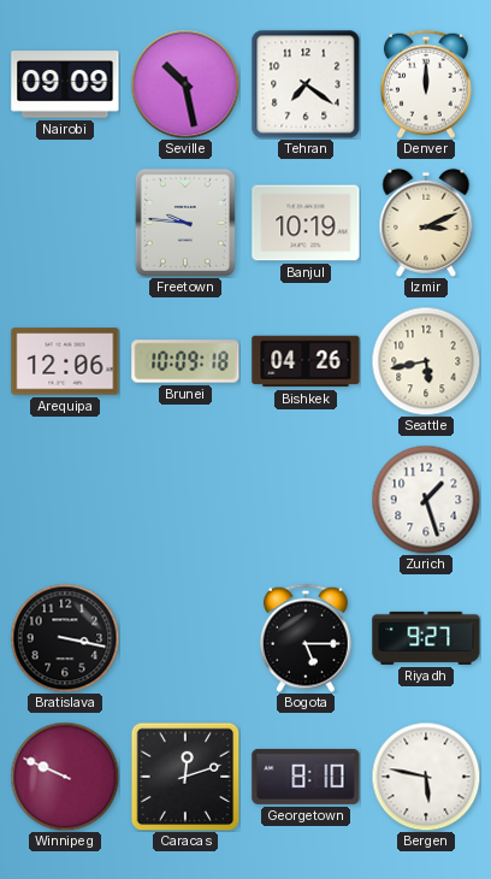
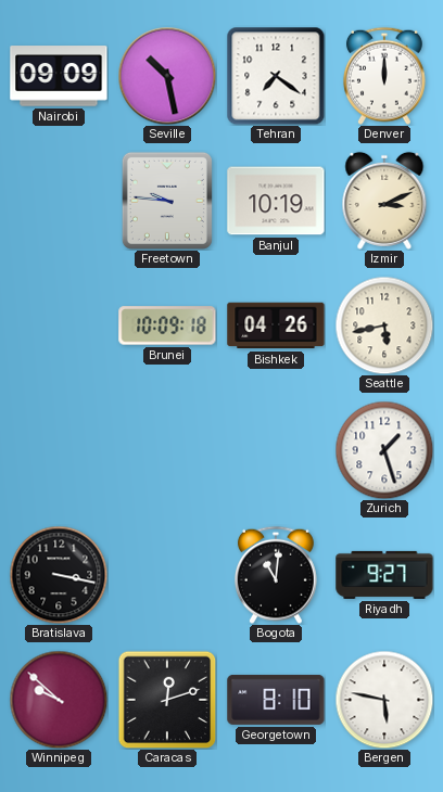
Arequipa: 12:06 -> none (65, 361)
Bogota: 5:15 -> 11:01 (276, 575)
Winnipeg: 9:49 -> 9:52 (59, 700)
